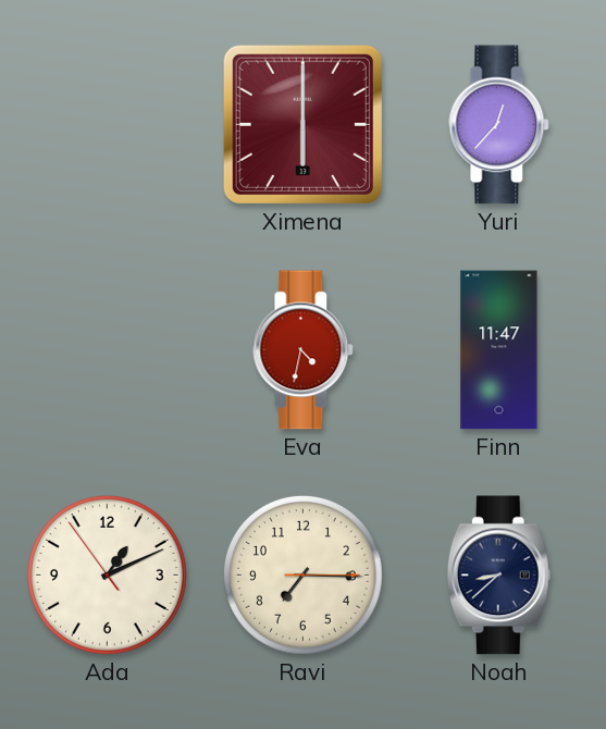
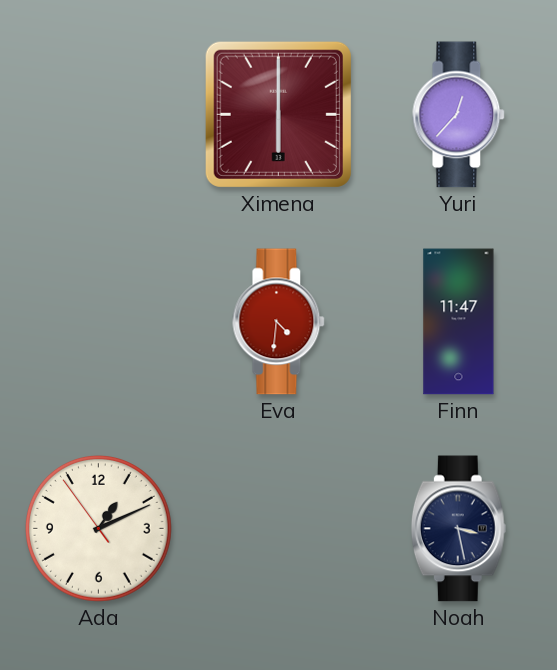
Eva: 4:32 -> 4:31 (279, 322)
Ravi: 7:15 -> none (302, 574)
Noah: 8:38 -> 3:28 (458, 529)
